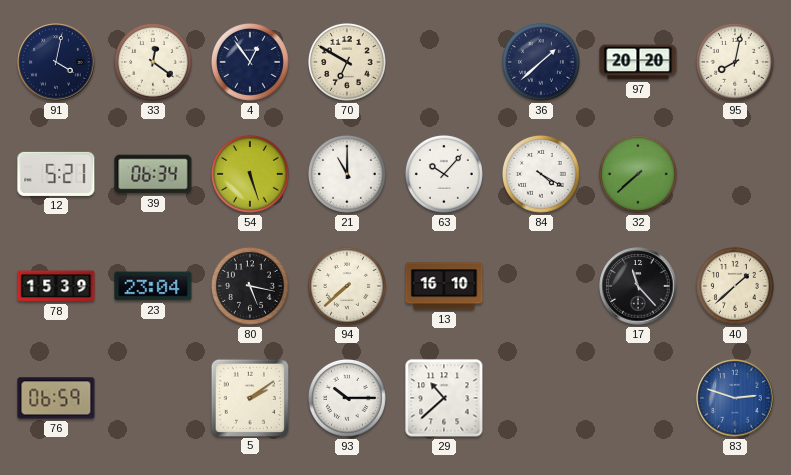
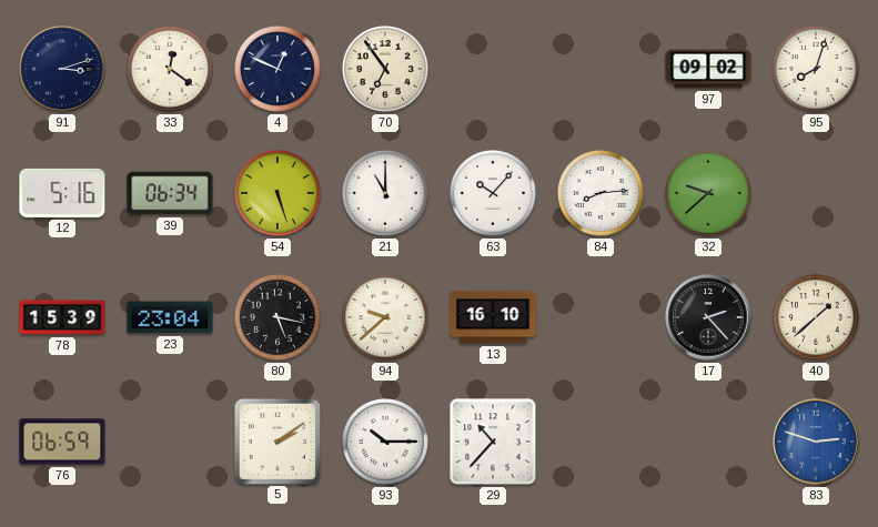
91: 4:02 -> 3:12 (62, 69)
4: 12:54 -> 12:49 (277, 69)
70: 6:50 -> 6:54 (385, 69)
36: 1:38 -> none (541, 62)
97: 20:20 -> 09:02 (708, 69)
95: 8:02 -> 8:03 (816, 69)
12: 5:21 -> 5:16 (62, 193)
84: 4:20 -> 8:14 (601, 193)
32: 7:38 -> 9:38 (708, 193)
94: 7:38 -> 9:38 (385, 317)
17: 11:23 -> 2:23 (708, 317)
29: 10:38 -> 10:37 (493, 442)
